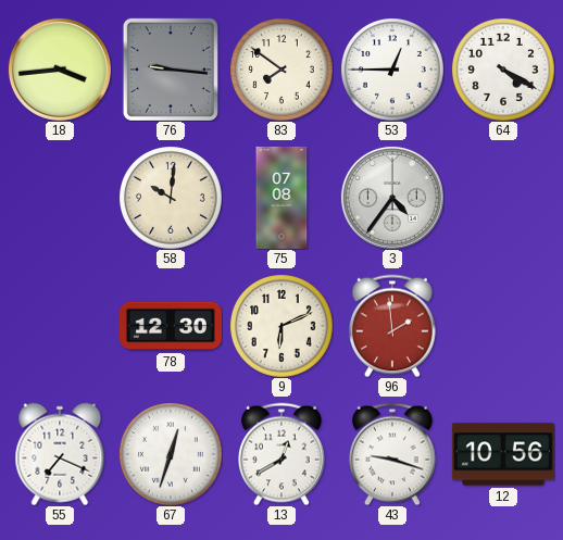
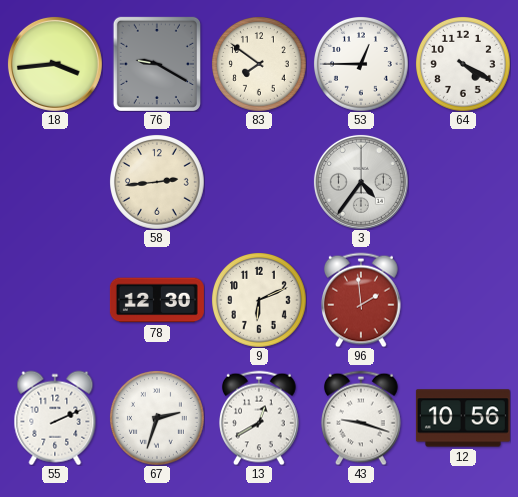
76: 9:16 -> 9:20 (157, 64)
58: 10:01 -> 2:44 (157, 182)
75: 07:08 -> none (281, 198)
55: 7:19 -> 2:11 (55, 418)
67: 12:33 -> 2:33 (157, 418)
